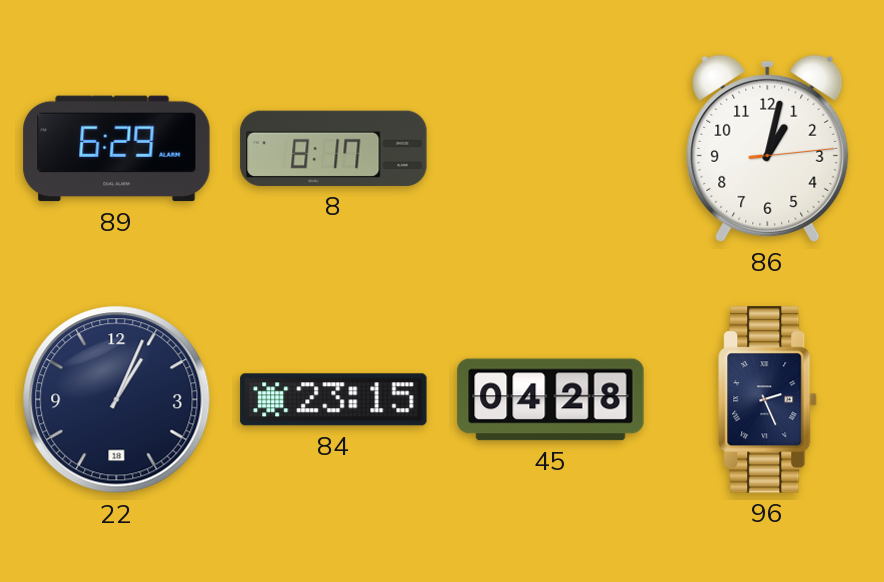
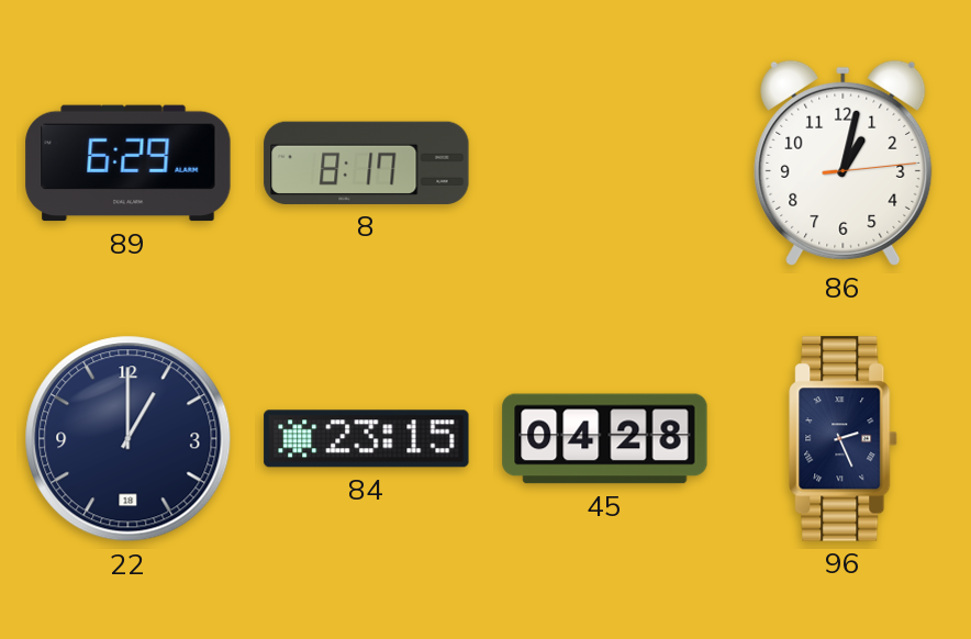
22: 1:04 -> 1:00 (129, 439)
